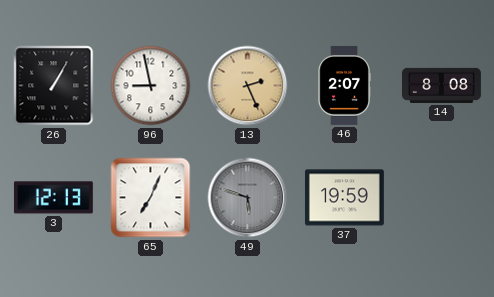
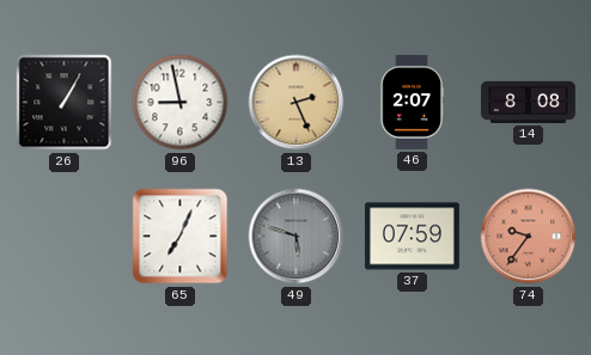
3: 12:13 -> none (53, 198)
37: 19:59 -> 07:59 (412, 237)
74: none -> 9:36 (529, 237)
